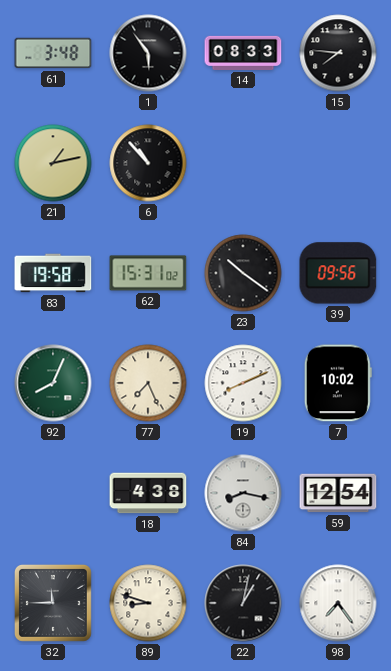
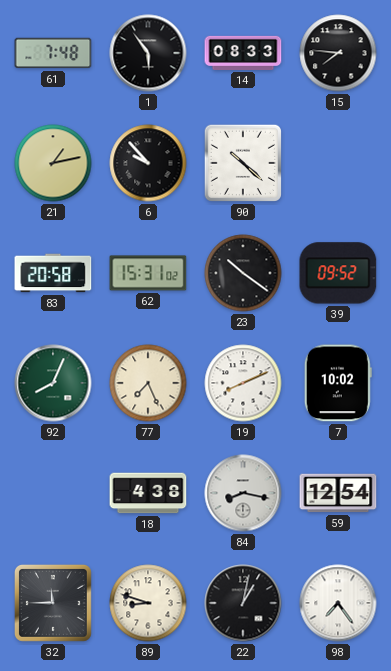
61: 3:48 -> 7:48 (53, 53)
6: 10:53 -> 9:53 (148, 163)
90: none -> 10:22 (243, 163)
83: 19:58 -> 20:58 (53, 273)
39: 09:56 -> 09:52 (338, 273)
